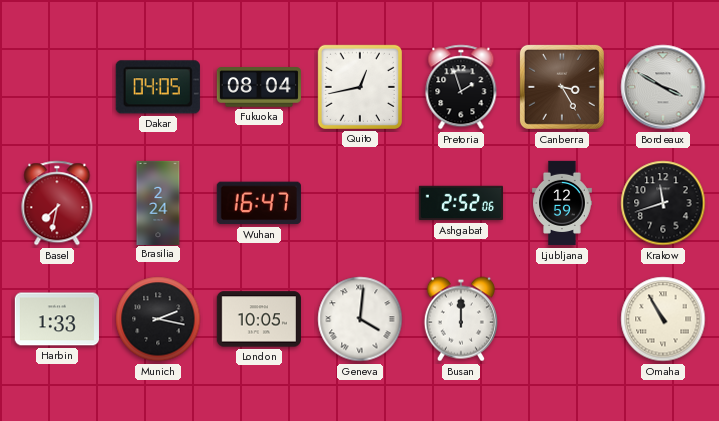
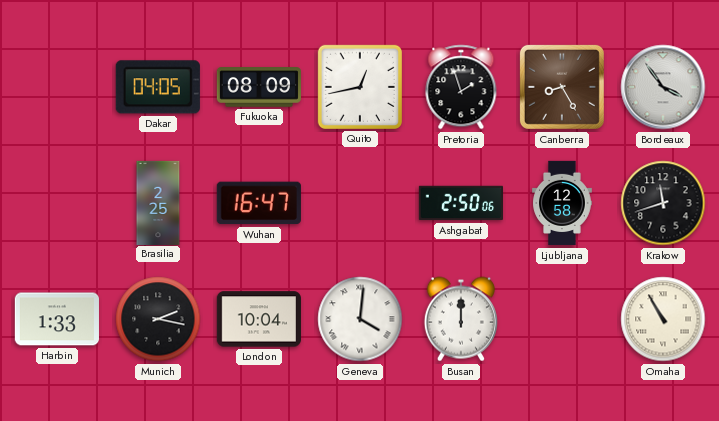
Fukuoka: 08:04 -> 08:09 (258, 87)
Canberra: 3:25 -> 8:25 (562, 87)
Bordeaux: 3:50 -> 3:54 (663, 87)
Basel: 7:32 -> none (57, 203)
Brasilia: 2:24 -> 2:25 (158, 202)
Ashgabat: 2:52 -> 2:50 (460, 203)
Ljubljana: 12:59 -> 12:58 (562, 203)
London: 10:05 -> 10:04 (259, 319)
